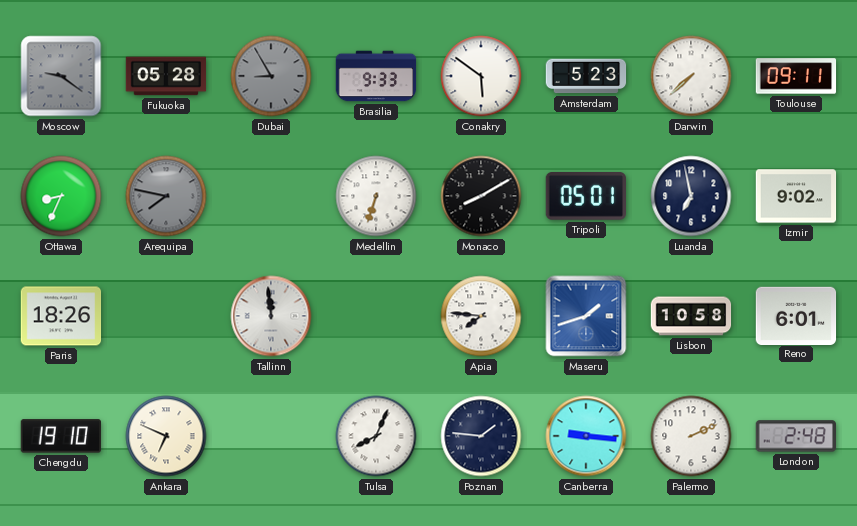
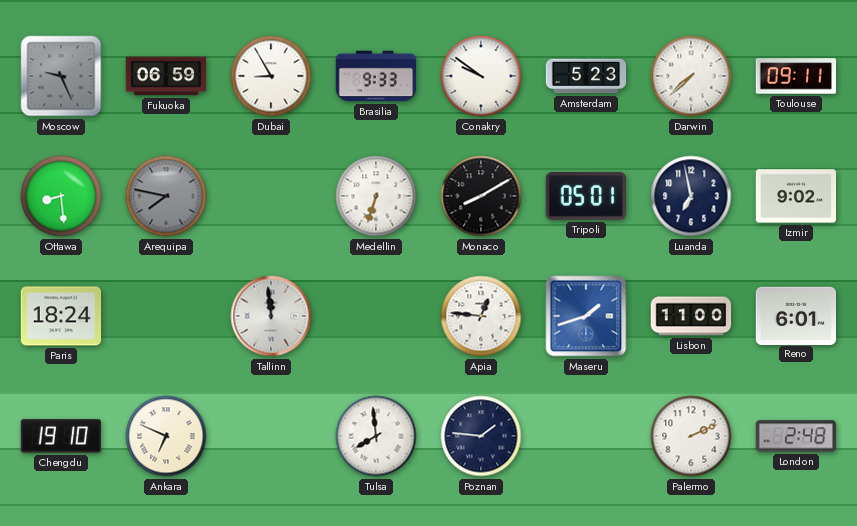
Moscow: 9:21 -> 9:26 (61, 76)
Fukuoka: 05:28 -> 06:59 (166, 76)
Dubai dial: grey -> white (271, 76)
Conakry: 5:51 -> 9:51 (481, 76)
Ottawa: 8:34 -> 8:29 (61, 196)
Paris: 18:26 -> 18:24 (61, 316)
Apia: 7:46 -> 12:46 (481, 316)
Lisbon: 10:58 -> 11:00 (691, 316)
Tulsa: 8:04 -> 7:59 (376, 436)
Canberra: 9:16 -> none (586, 436)
